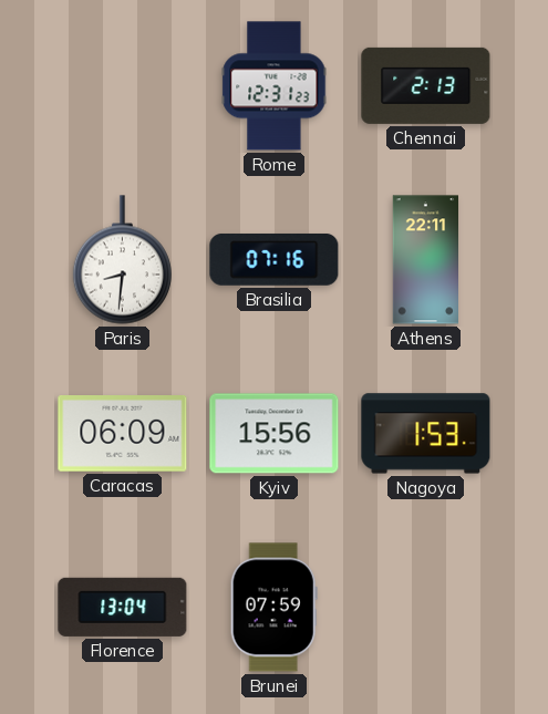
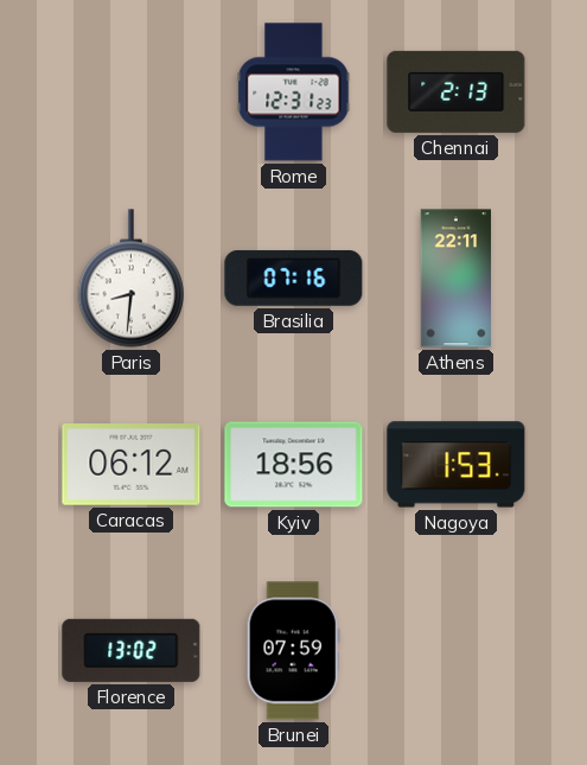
Caracas: 06:09 -> 06:12 (132, 465)
Kyiv: 15:56 -> 18:56 (294, 465)
Florence: 13:04 -> 13:02 (132, 650)
